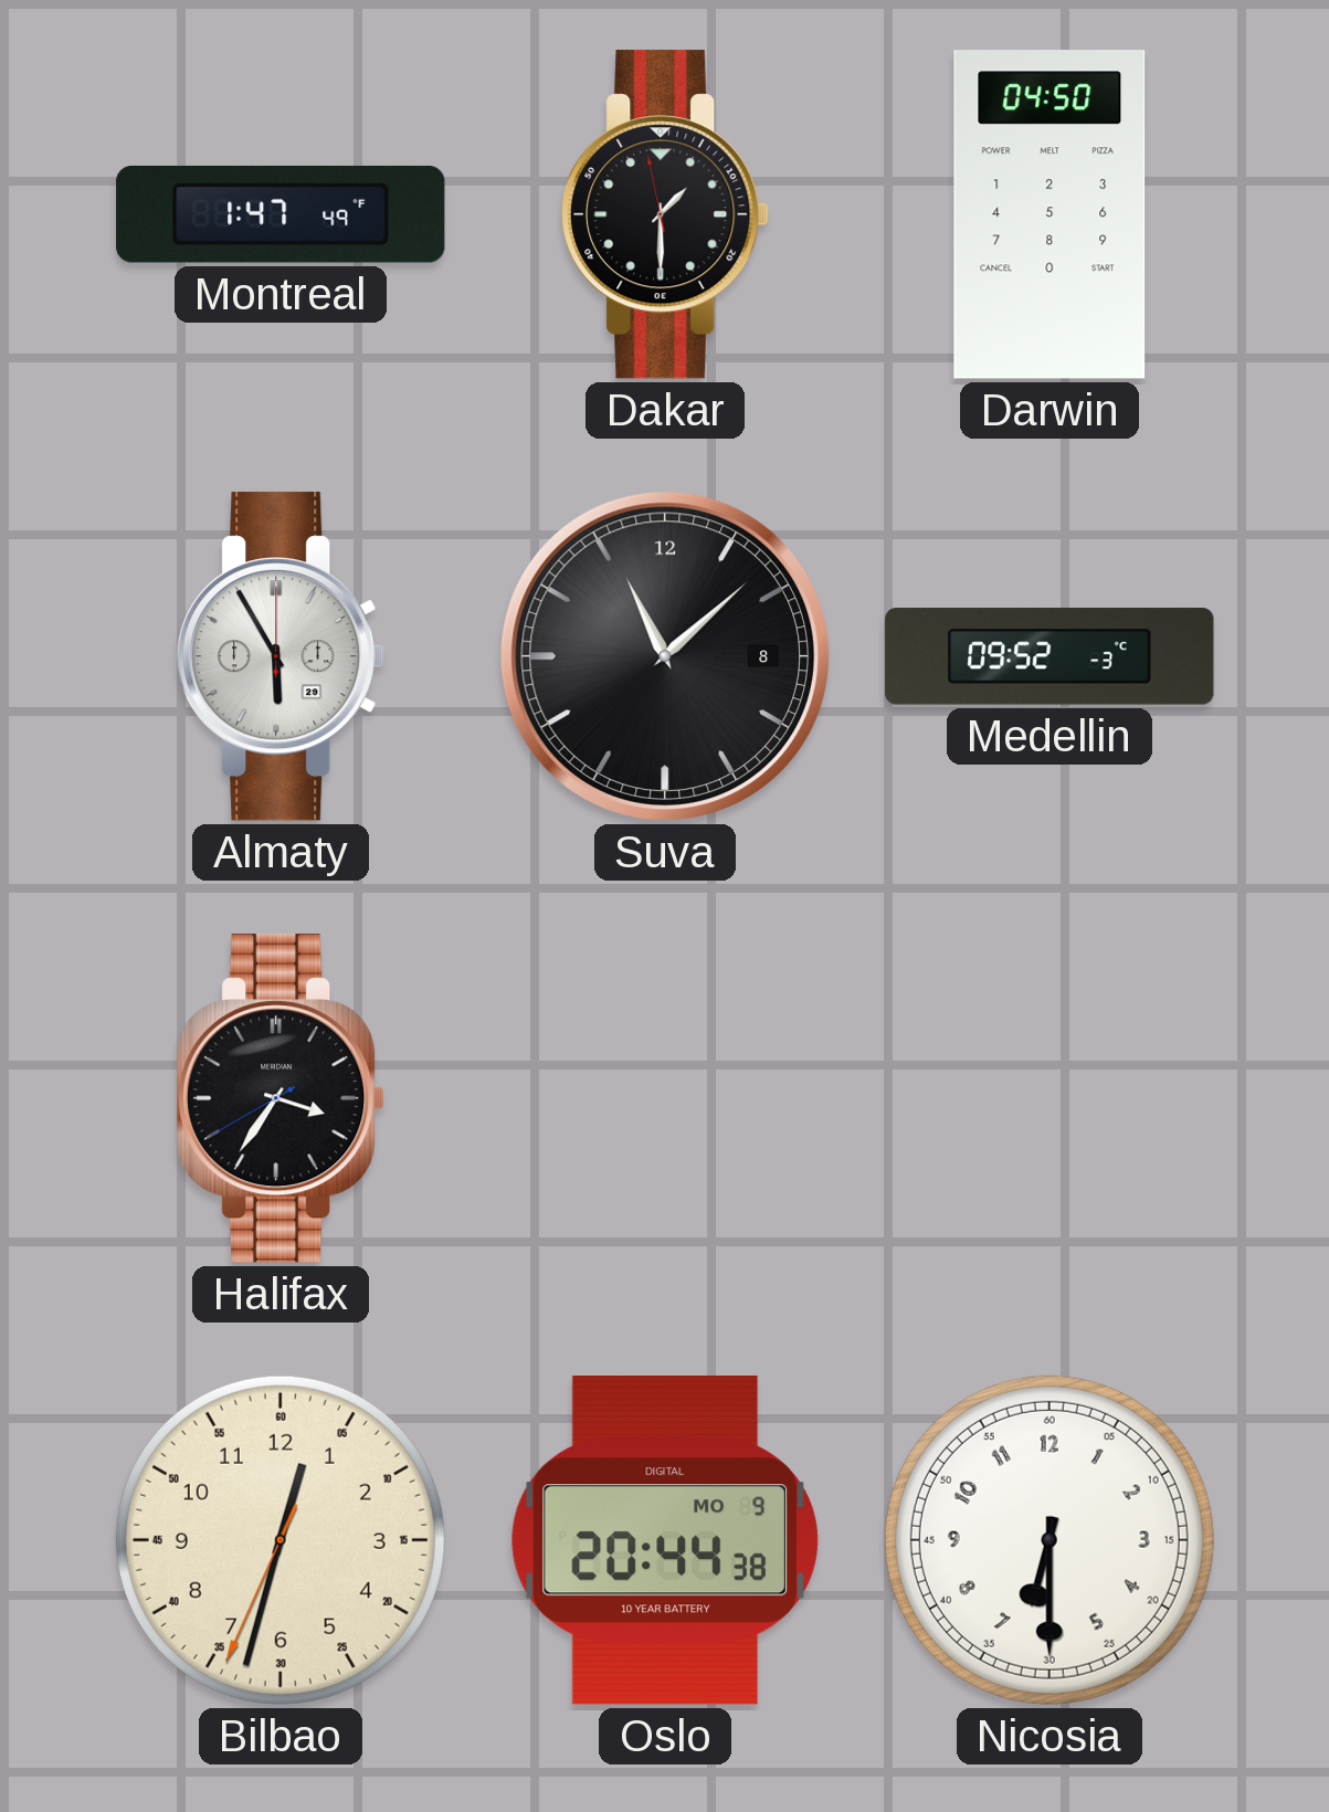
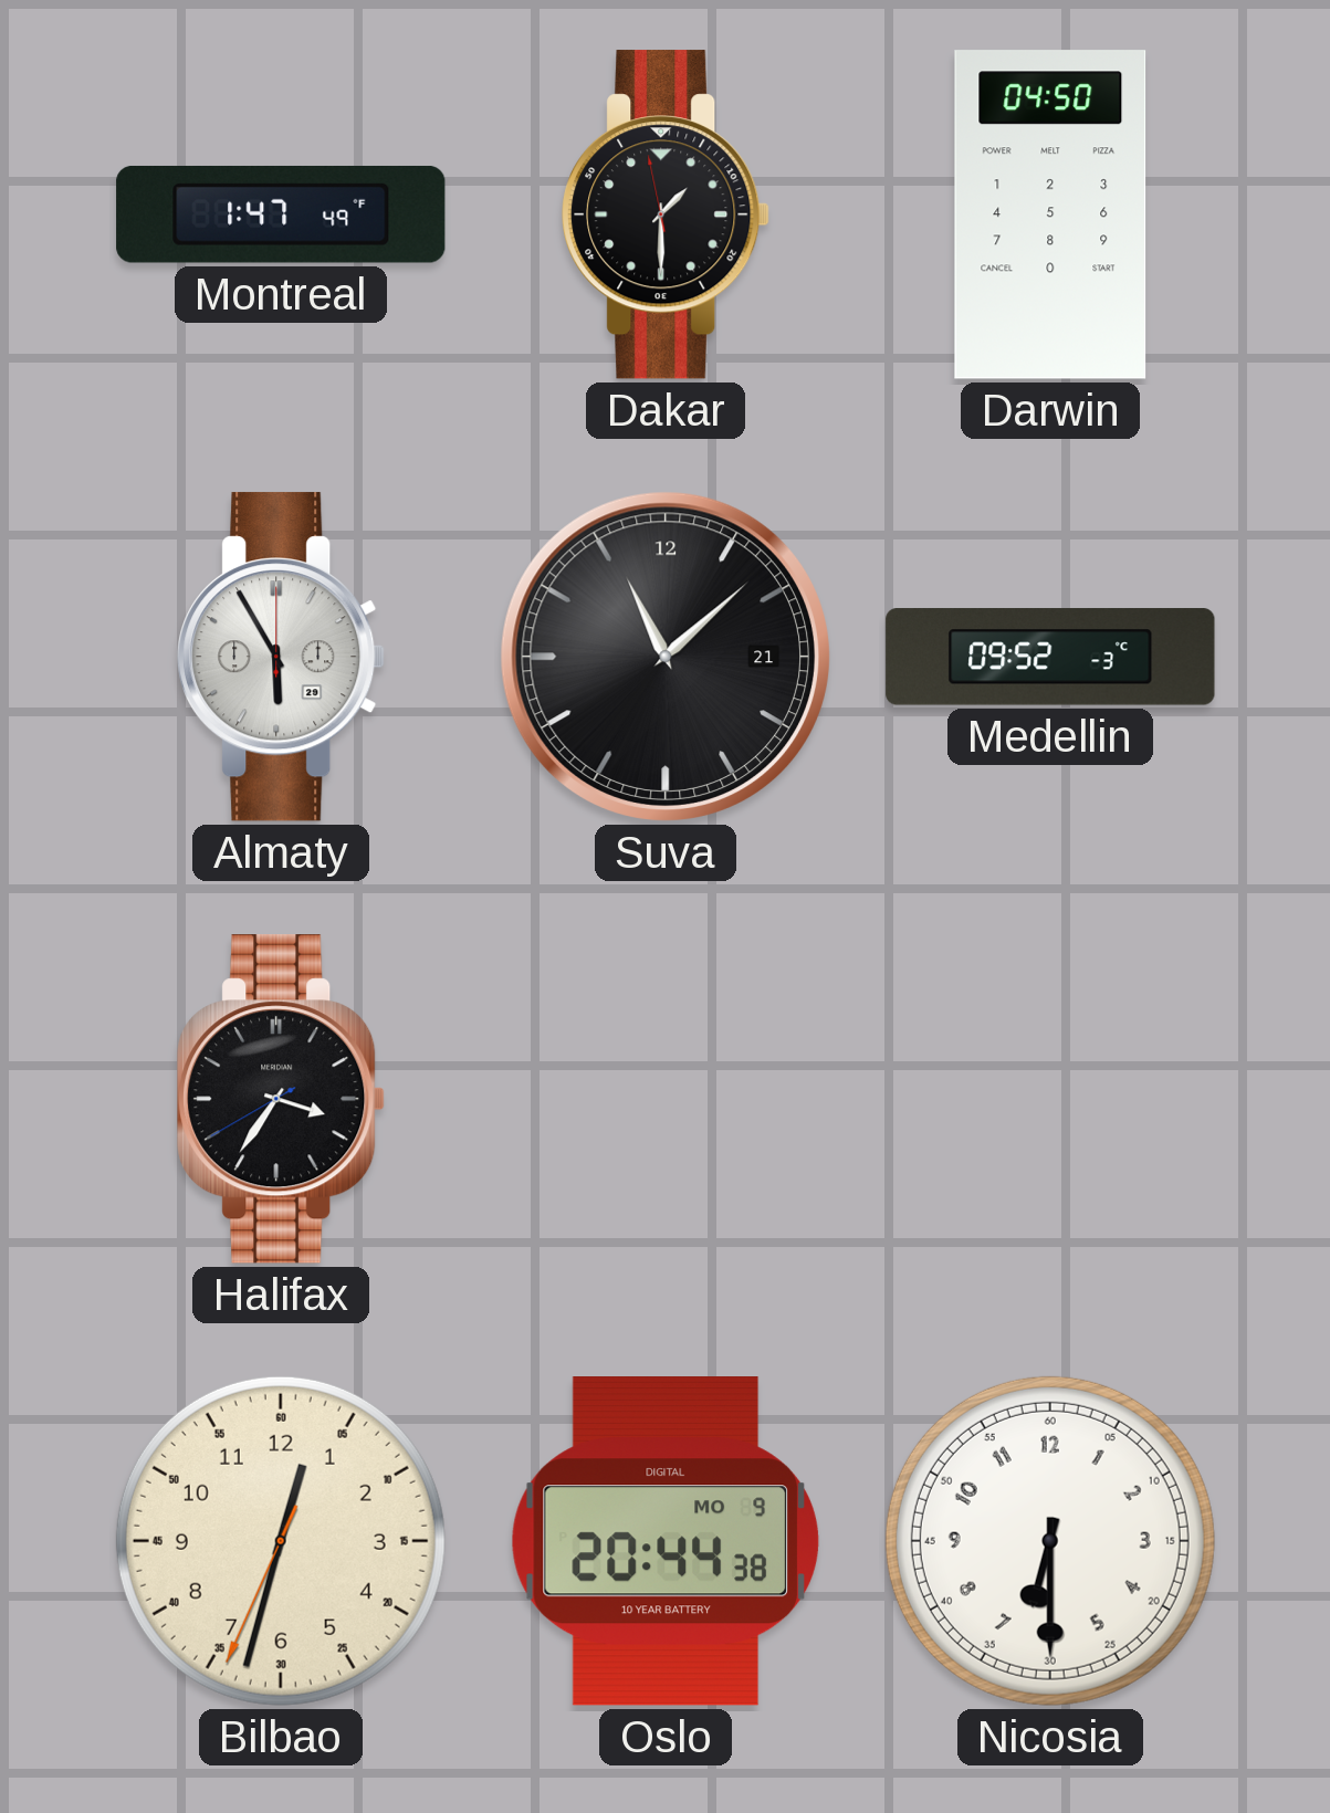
Suva date: 8 -> 21 (666, 657)
